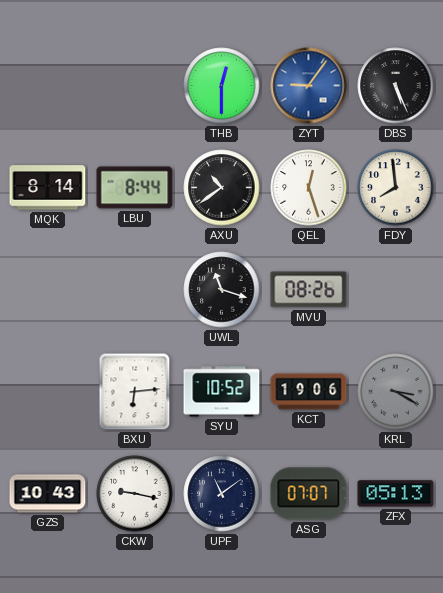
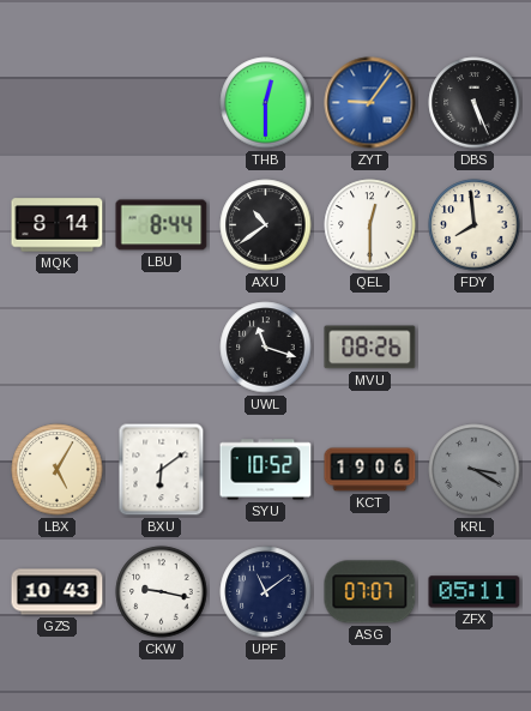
QEL: 12:27 -> 12:30 (370, 225)
LBX: none -> 5:05 (58, 470)
BXU: 6:14 -> 6:09 (162, 470)
ZFX: 05:13 -> 05:11 (475, 592)
